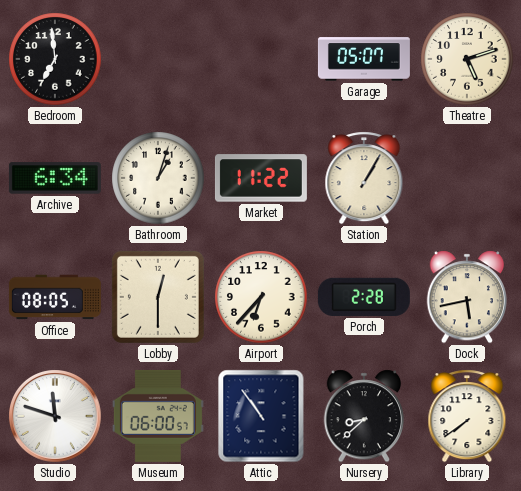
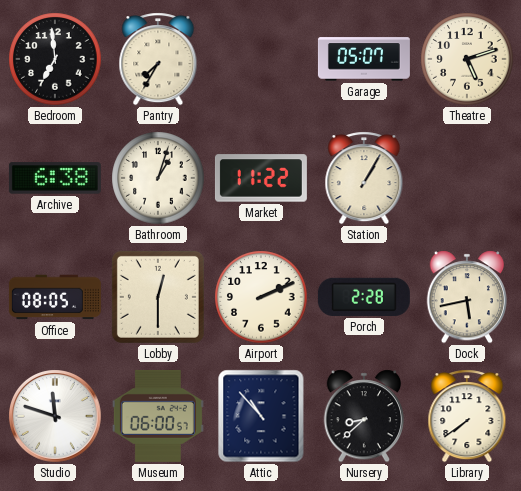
Pantry: none -> 7:35 (158, 59)
Archive: 6:34 -> 6:38 (55, 178)
Airport: 6:37 -> 2:11 (261, 297)
Attic: 10:54 -> 10:53 (261, 416)
